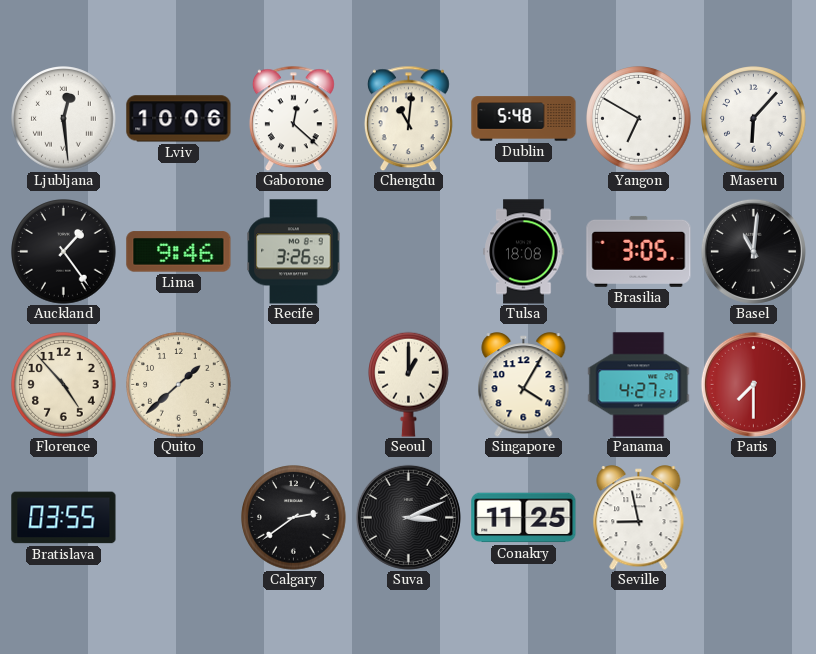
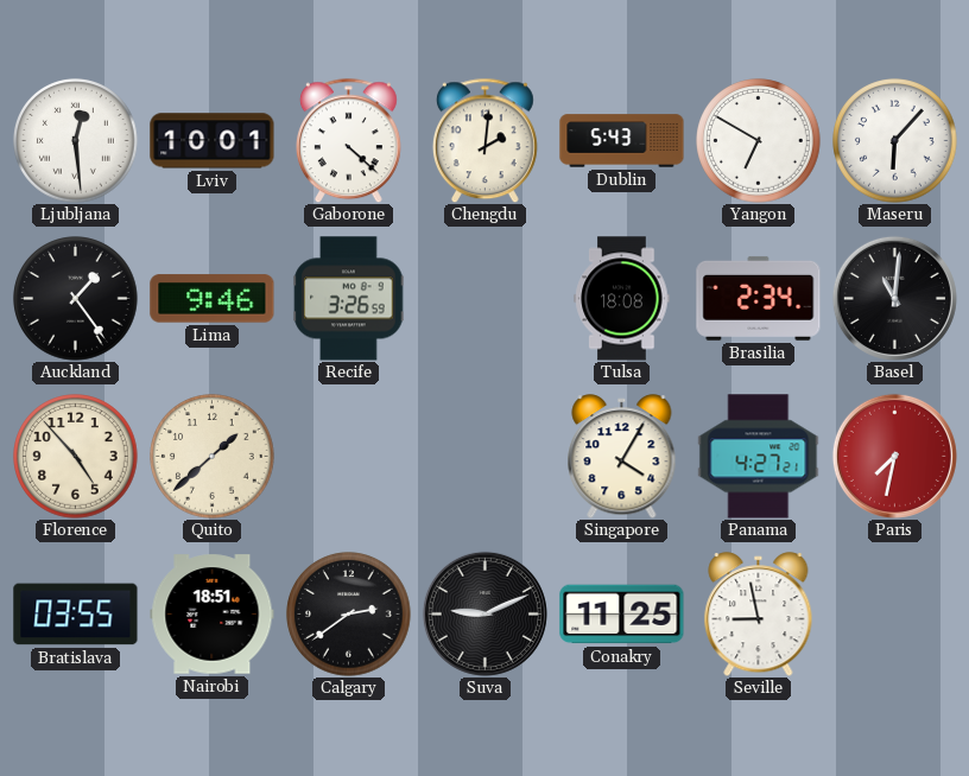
Lviv: 10:06 -> 10:01 (213, 141)
Gaborone: 12:22 -> 4:22 (348, 140)
Chengdu: 11:01 -> 2:01 (484, 140)
Dublin: 5:48 -> 5:43 (622, 141)
Brasilia: 3:05 -> 2:34 (759, 298)
Seoul: 1:00 -> none (409, 384)
Paris: 7:30 -> 7:32 (894, 456)
Nairobi: none -> 18:51 (213, 615)
Suva: 3:11 -> 9:11 (484, 613)
